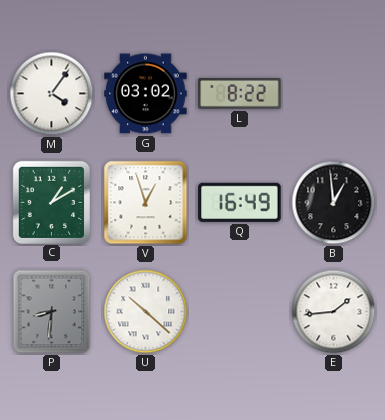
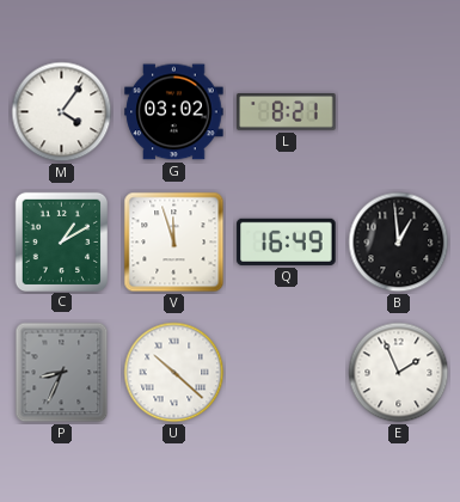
L: 8:22 -> 8:21 (287, 112)
V: 12:57 -> 11:57 (174, 243)
P: 8:31 -> 8:34 (62, 373)
E: 1:44 -> 1:56 (399, 373)
